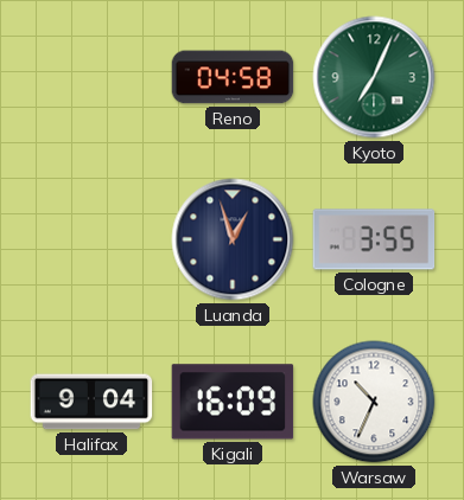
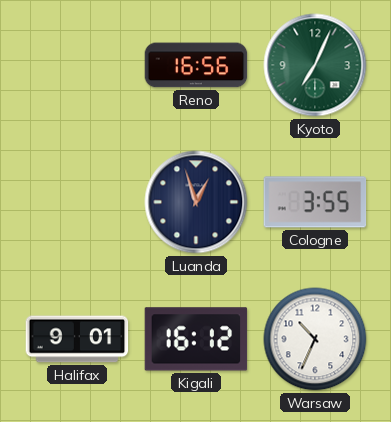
Reno: 04:58 -> 16:56 (196, 65)
Halifax: 9:04 -> 9:01 (77, 339)
Kigali: 16:09 -> 16:12 (196, 339)
